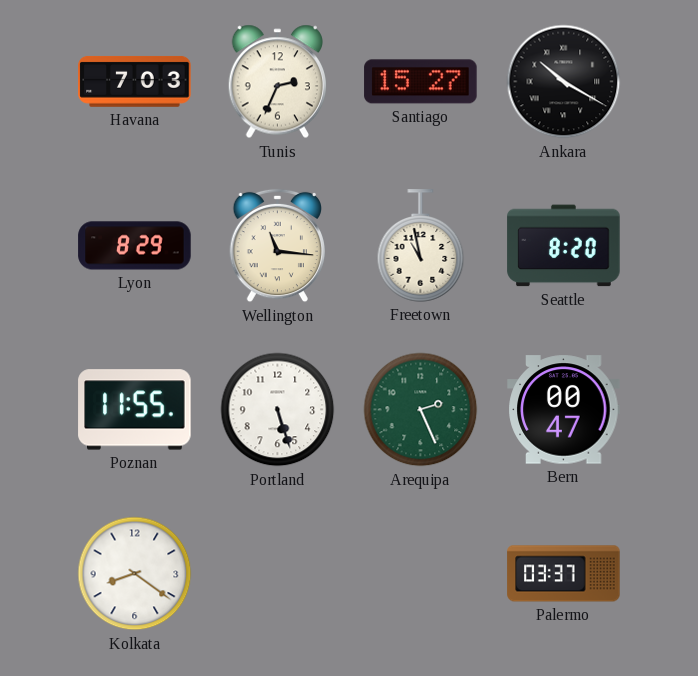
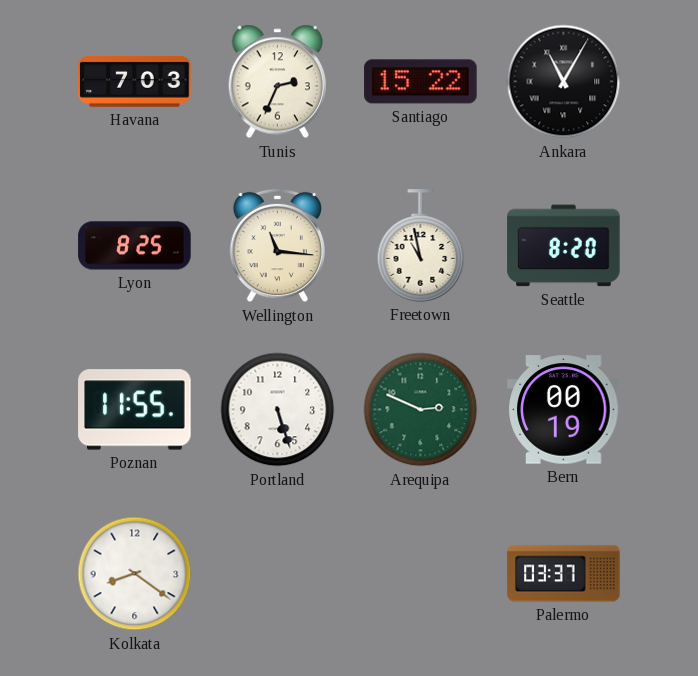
Santiago: 15:27 -> 15:22 (421, 82)
Ankara: 10:20 -> 11:05 (564, 82)
Lyon: 8:29 -> 8:25 (135, 246)
Arequipa: 2:26 -> 2:49 (421, 410)
Bern: 00:47 -> 00:19 (564, 410)
